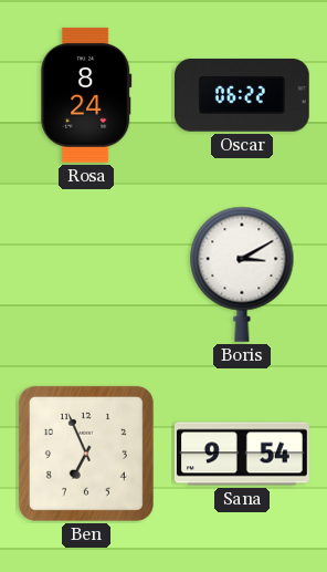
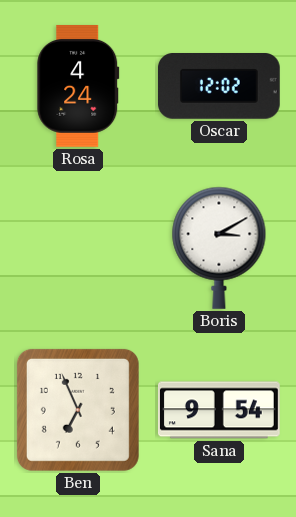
Rosa: 8:24 -> 4:24 (78, 86)
Oscar: 06:22 -> 12:02 (219, 87)
